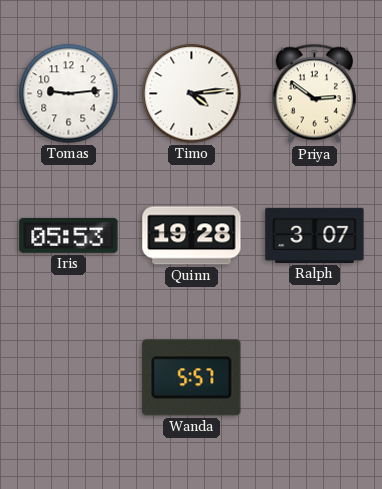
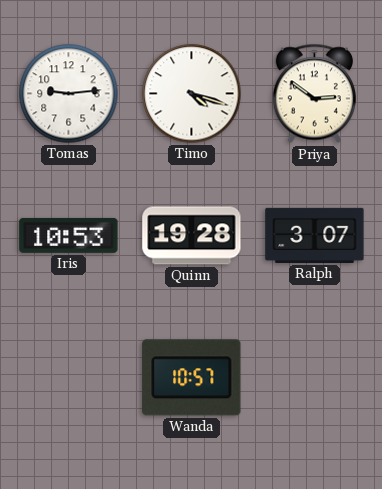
Timo: 4:14 -> 4:18 (192, 94)
Iris: 05:53 -> 10:53 (69, 235)
Wanda: 5:57 -> 10:57 (192, 378)
